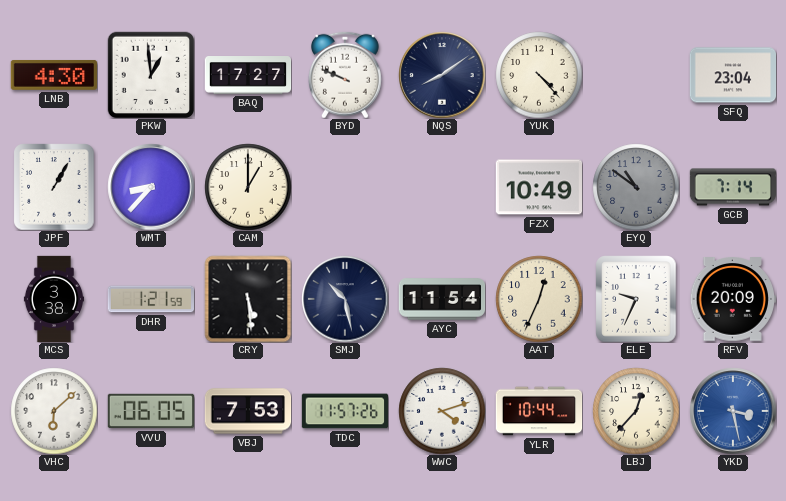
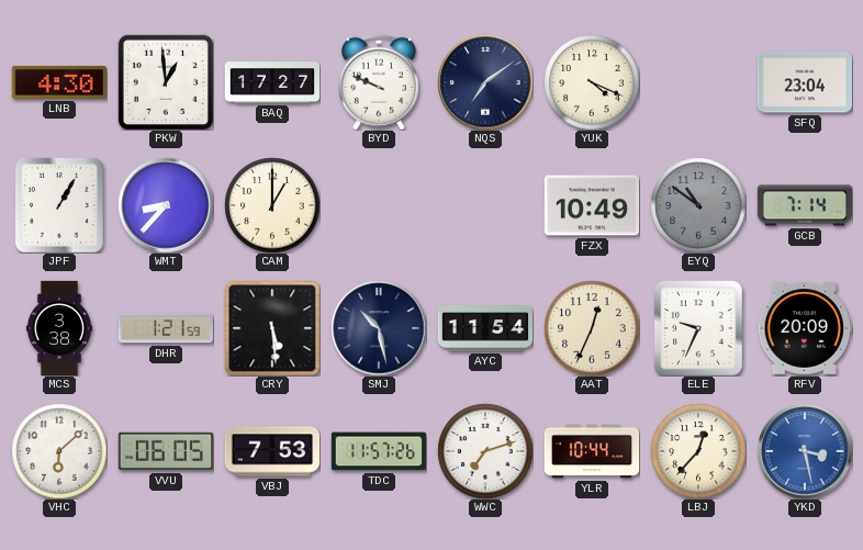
NQS: 8:09 -> 7:09 (485, 82)
YUK: 4:23 -> 4:19 (592, 82)
WWC: 4:12 -> 7:12 (485, 451)
